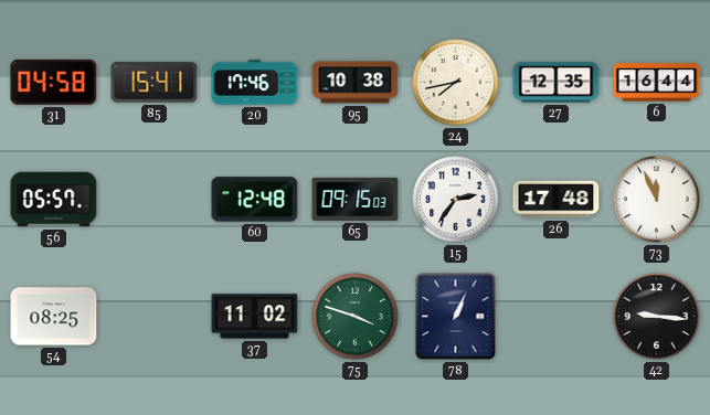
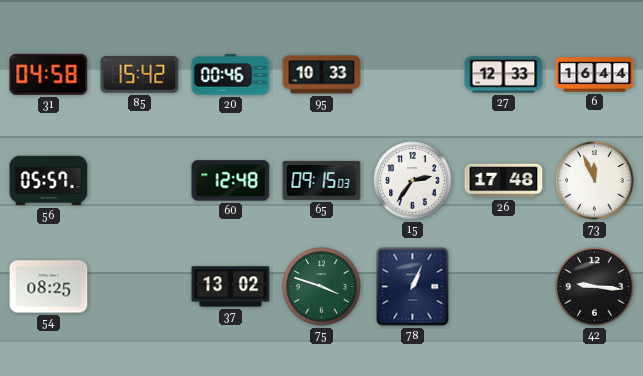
85: 15:41 -> 15:42 (140, 75)
20: 17:46 -> 00:46 (231, 75)
95: 10:38 -> 10:33 (322, 75)
24: 7:43 -> none (456, 83)
27: 12:35 -> 12:33 (504, 75)
37: 11:02 -> 13:02 (231, 287)
